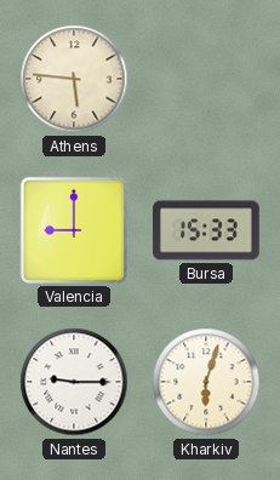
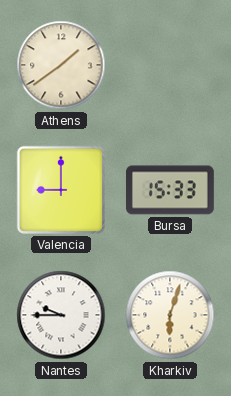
Athens: 5:46 -> 1:39 (61, 65)
Nantes: 9:15 -> 9:45 (61, 315)
